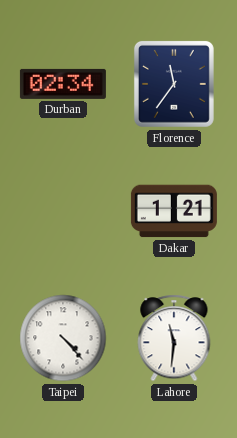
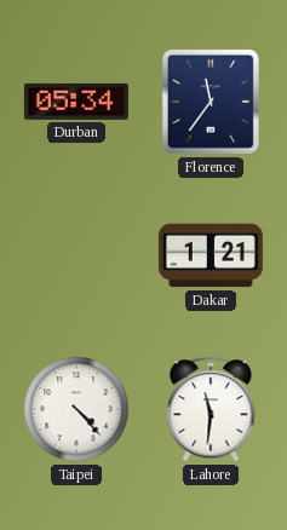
Durban: 02:34 -> 05:34 (76, 102)
